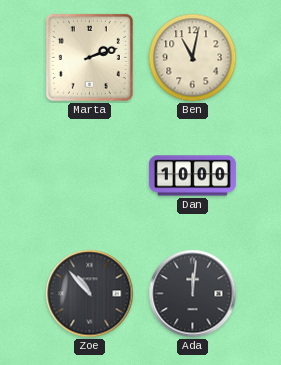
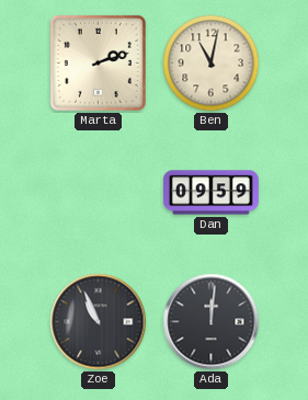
Dan: 10:00 -> 09:59 (210, 193)
Zoe: 10:53 -> 10:56 (99, 322)
